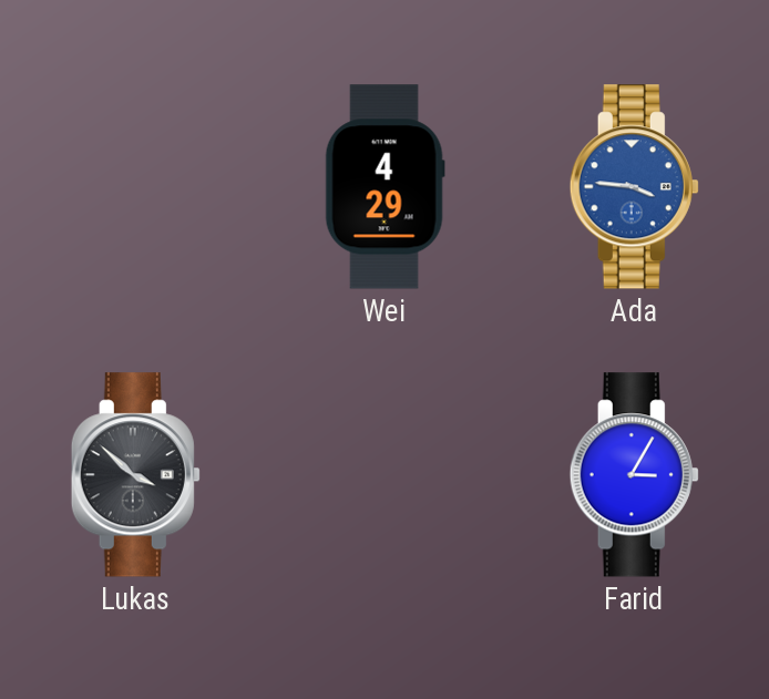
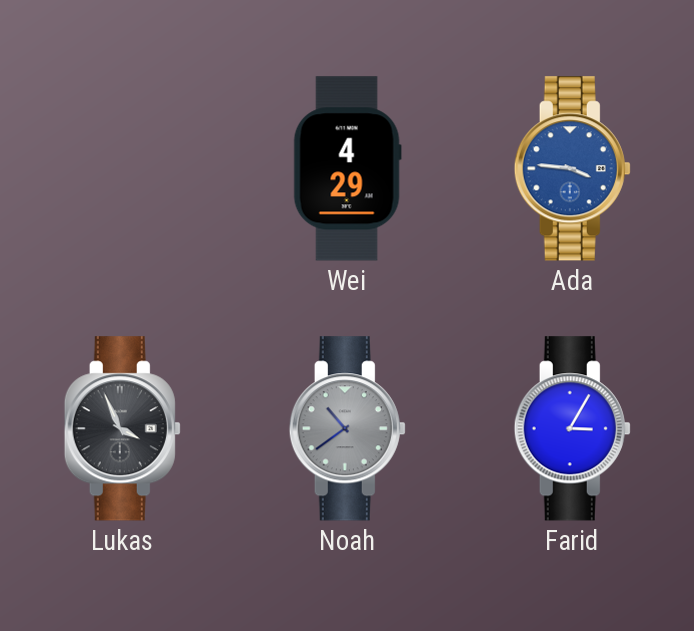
Lukas: 3:52 -> 3:56 (122, 429)
Noah: none -> 10:39 (347, 429)
